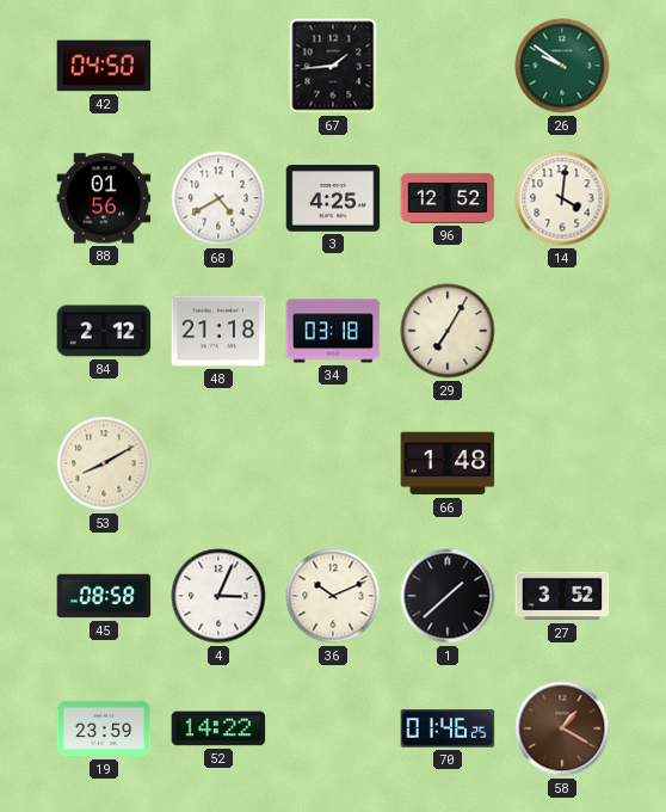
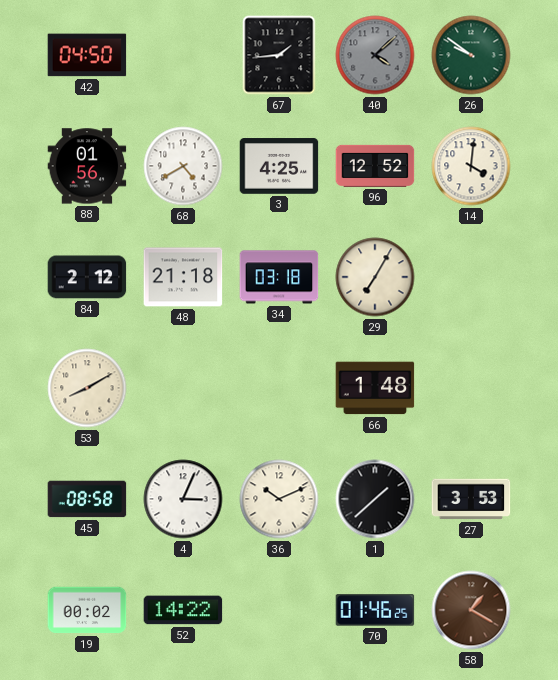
40: none -> 4:08 (375, 55)
27: 3:52 -> 3:53 (471, 499)
19: 23:59 -> 00:02 (87, 610)
